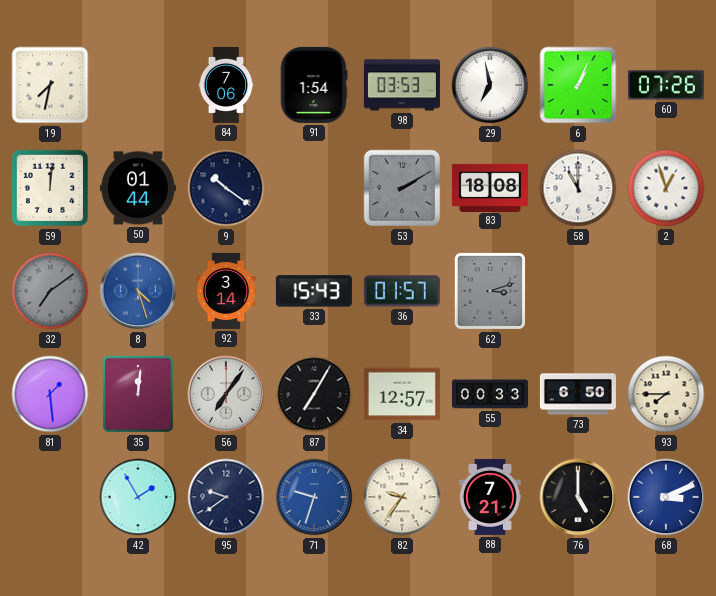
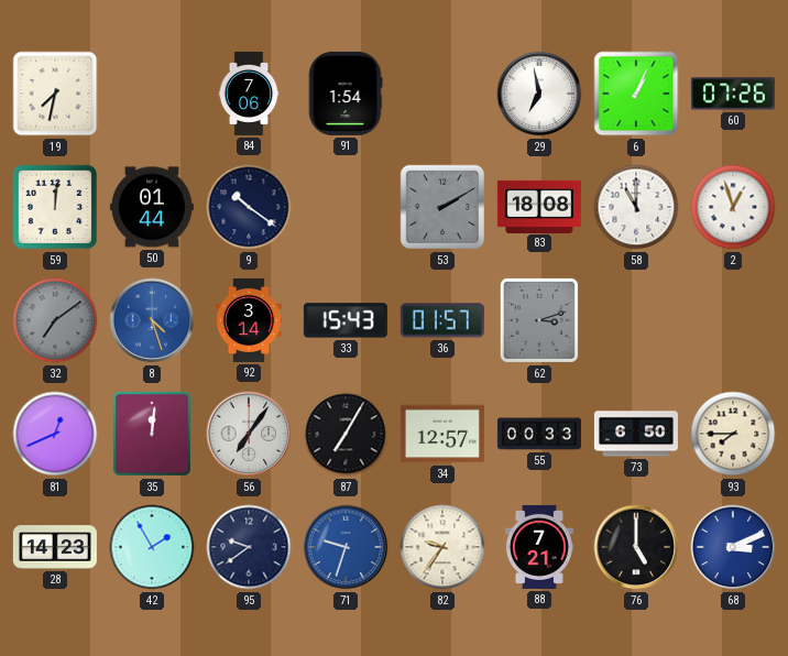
98: 03:53 -> none (402, 85)
81: 1:29 -> 12:41 (55, 434)
28: none -> 14:23 (55, 547)
